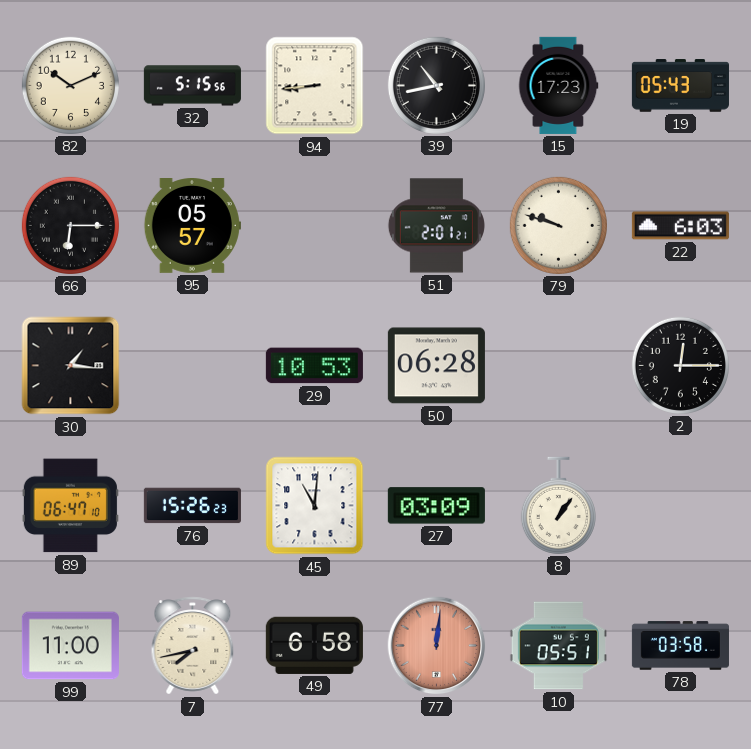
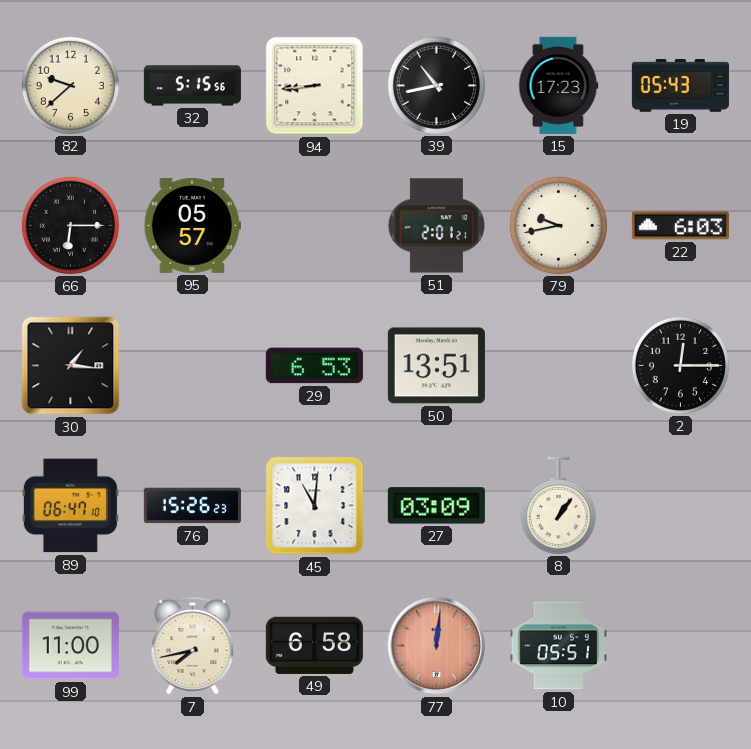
82: 10:11 -> 9:38 (70, 85)
79: 9:48 -> 9:43 (558, 225)
29: 10:53 -> 6:53 (314, 366)
50: 06:28 -> 13:51 (436, 366)
78: 03:58 -> none (680, 646)
